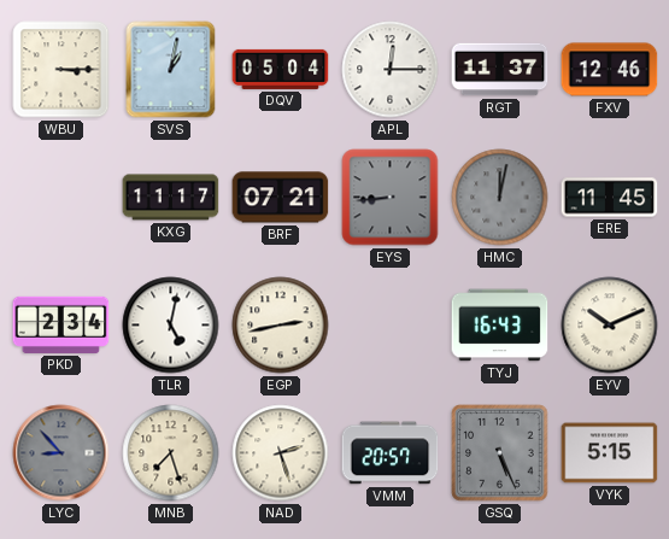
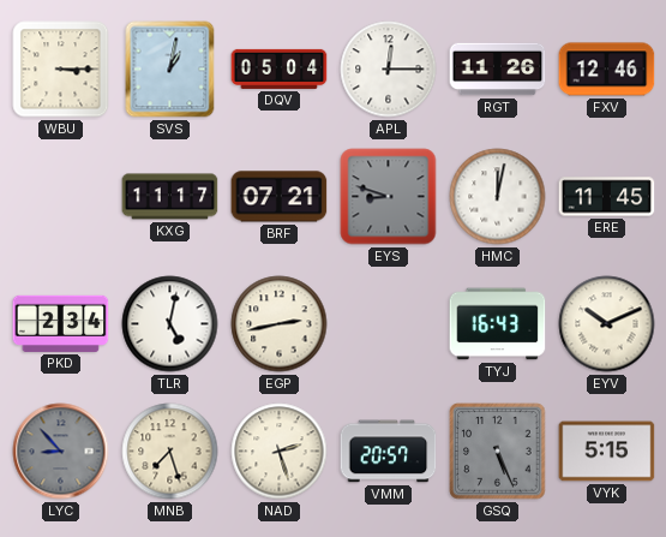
RGT: 11:37 -> 11:26 (498, 70)
EYS: 8:44 -> 8:48 (389, 197)
HMC dial: grey -> white (498, 197)
